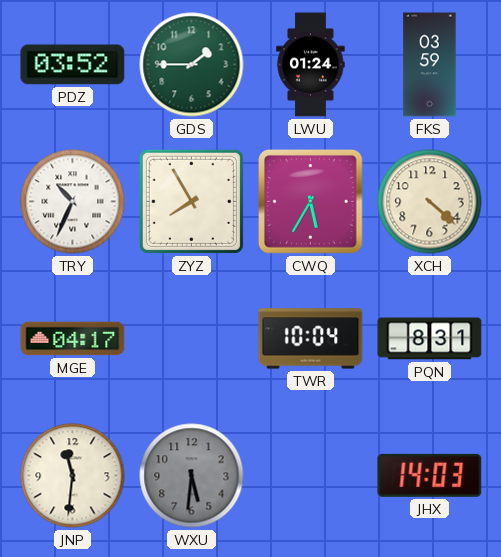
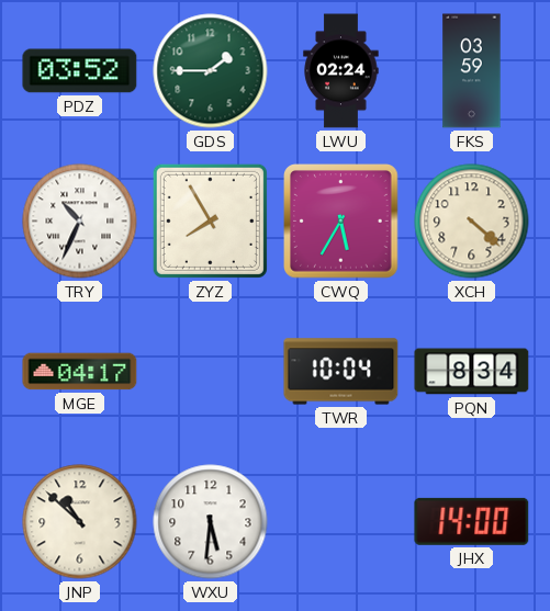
LWU: 01:24 -> 02:24 (341, 71)
PQN: 8:31 -> 8:34 (472, 372)
JNP: 11:31 -> 10:52 (80, 522)
WXU dial: grey -> white (211, 522)
JHX: 14:03 -> 14:00 (472, 521)
